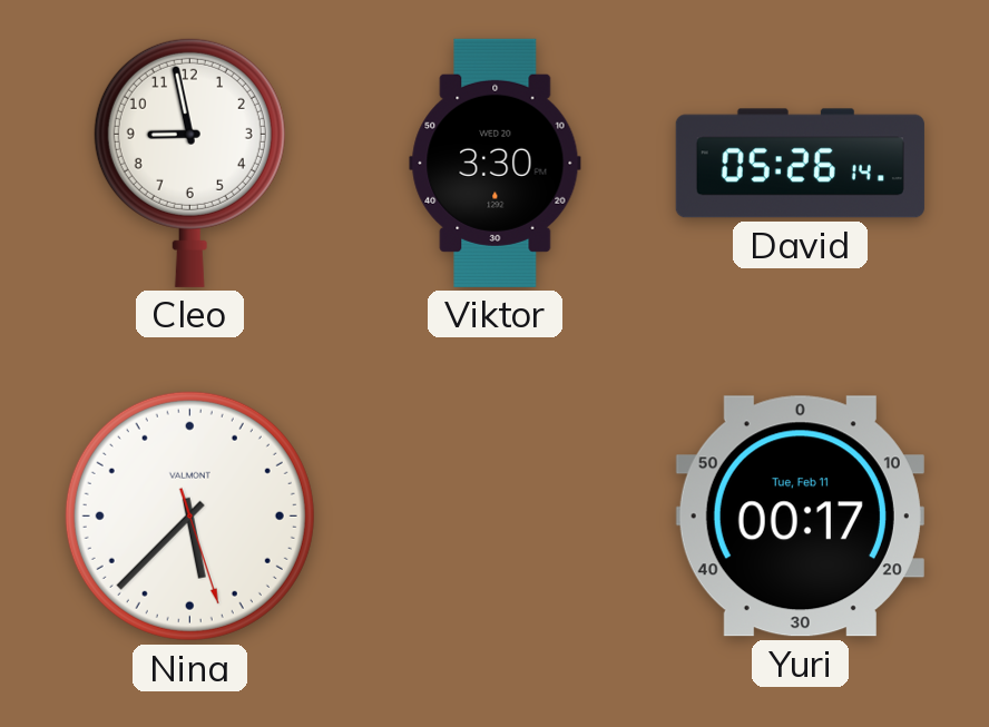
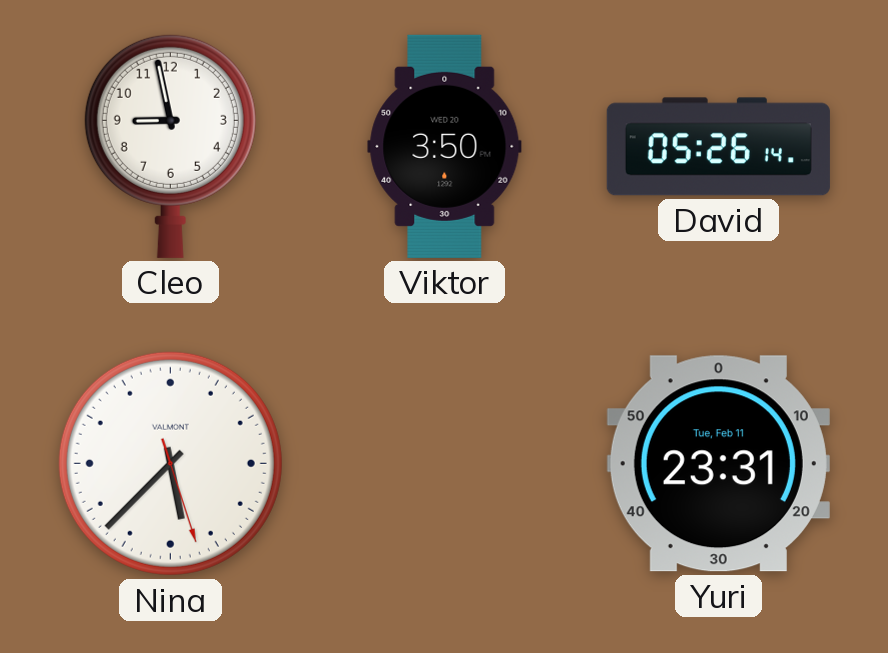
Viktor: 3:30 -> 3:50 (445, 146)
Yuri: 00:17 -> 23:31 (718, 464)
